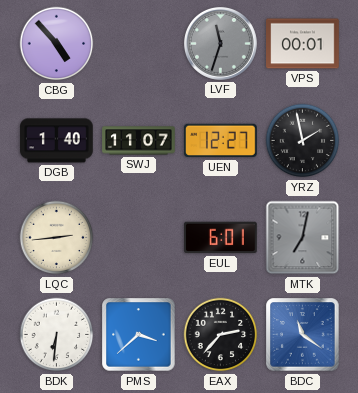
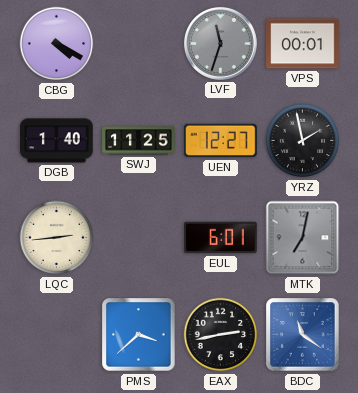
CBG: 4:53 -> 4:20 (57, 44)
SWJ: 11:07 -> 11:25 (139, 141)
BDK: 6:31 -> none (57, 335)
EAX: 2:37 -> 2:43 (221, 335)
